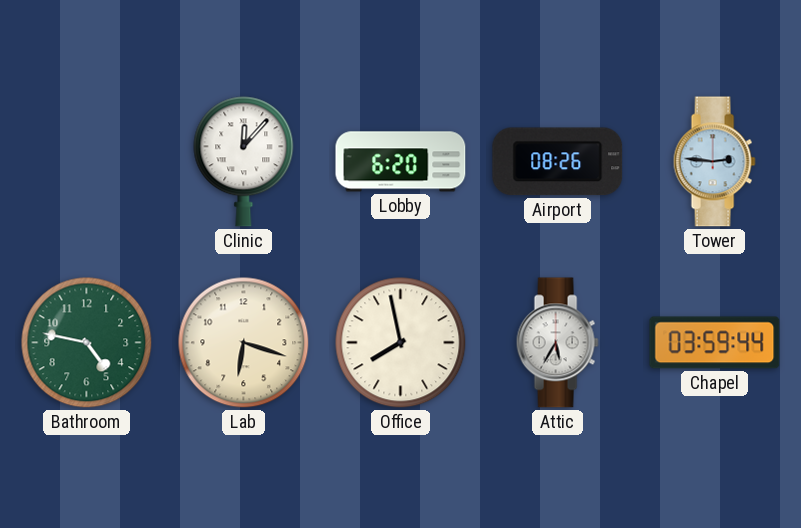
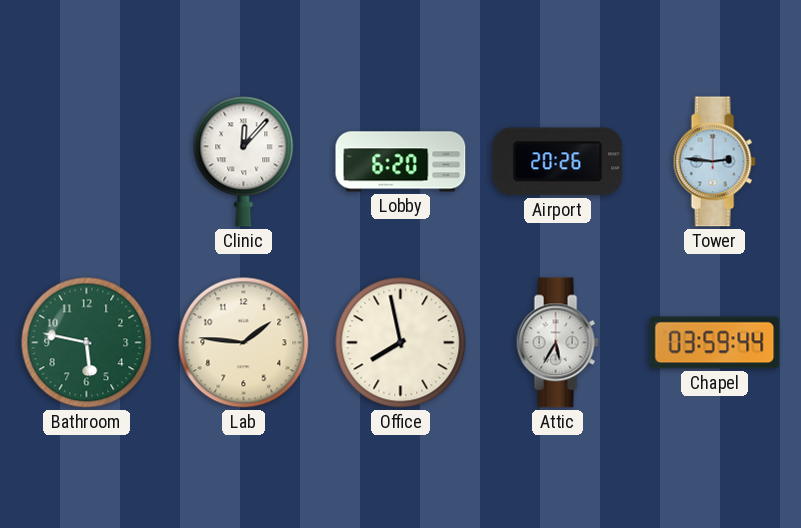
Airport: 08:26 -> 20:26 (558, 162)
Bathroom: 4:47 -> 5:47 (87, 343)
Lab: 6:18 -> 1:46 (244, 343)
